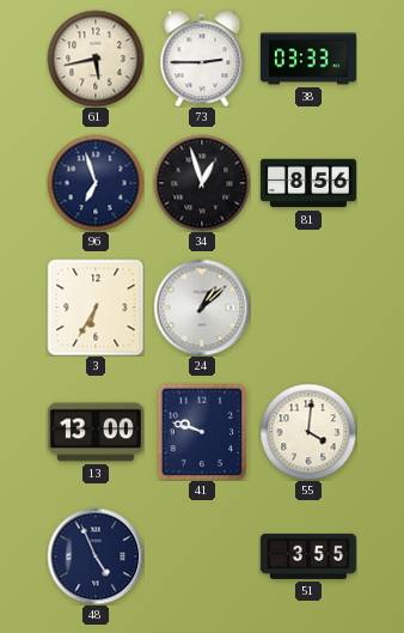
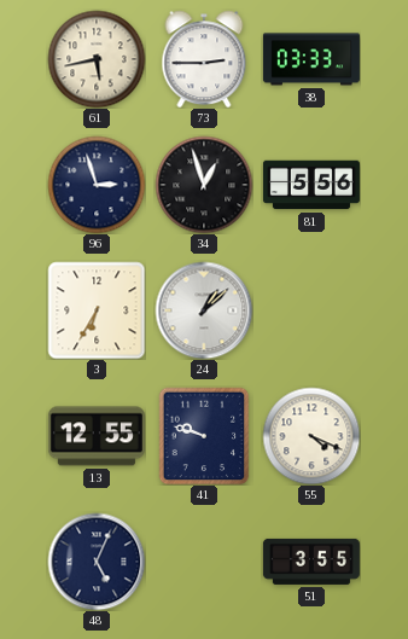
96: 6:57 -> 2:57 (97, 185)
81: 8:56 -> 5:56 (311, 185)
13: 13:00 -> 12:55 (97, 436)
55: 4:01 -> 4:19 (311, 436)
48: 4:56 -> 5:04 (97, 562)
